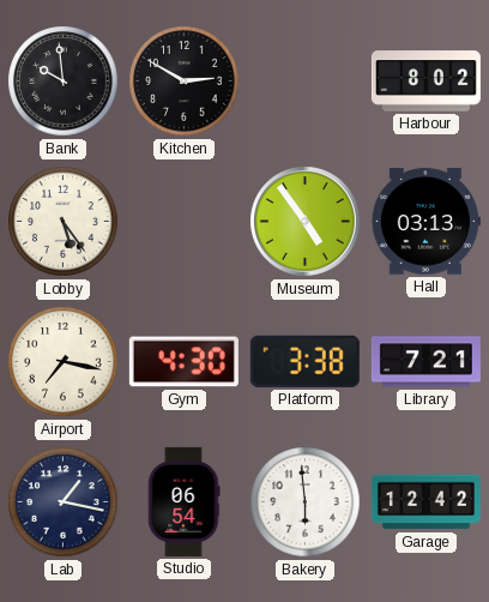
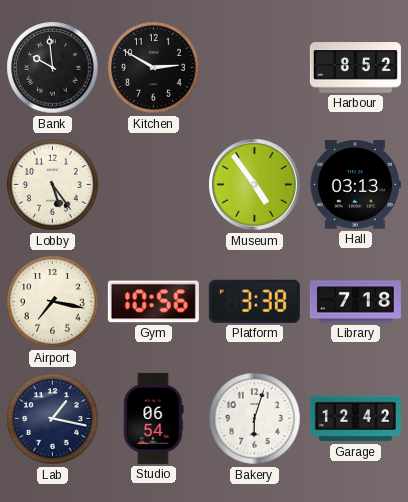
Harbour: 8:02 -> 8:52 (355, 68)
Gym: 4:30 -> 10:56 (153, 302)
Library: 7:21 -> 7:18 (355, 302)
Bakery: 5:59 -> 6:03 (255, 419)
